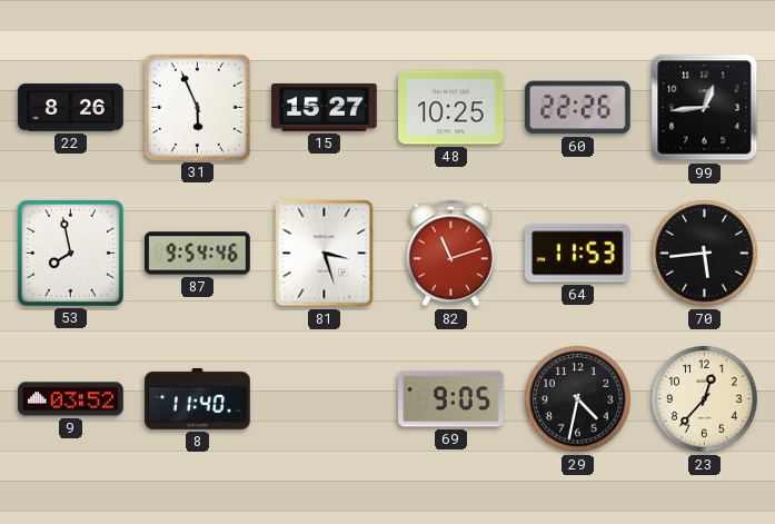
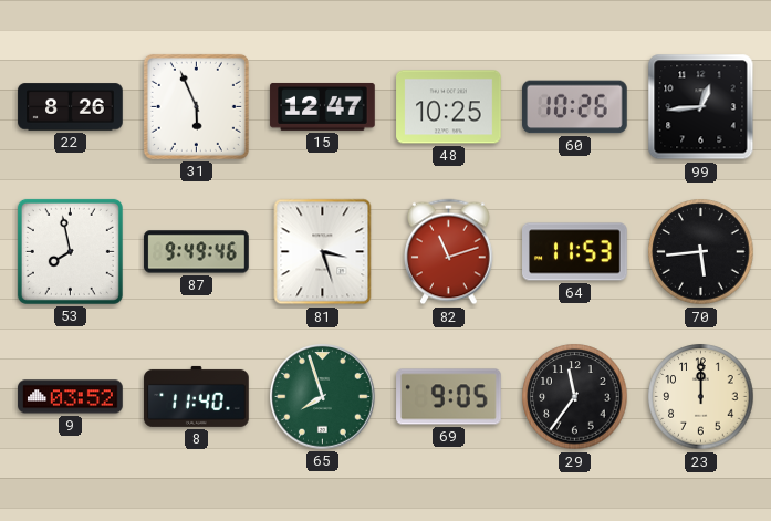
15: 15:27 -> 12:47 (323, 106)
60: 22:26 -> 10:26 (575, 107)
87: 9:54 -> 9:49 (197, 252)
65: none -> 7:57 (323, 397)
29: 4:32 -> 11:36 (575, 397)
23: 12:37 -> 12:00 (701, 397)
